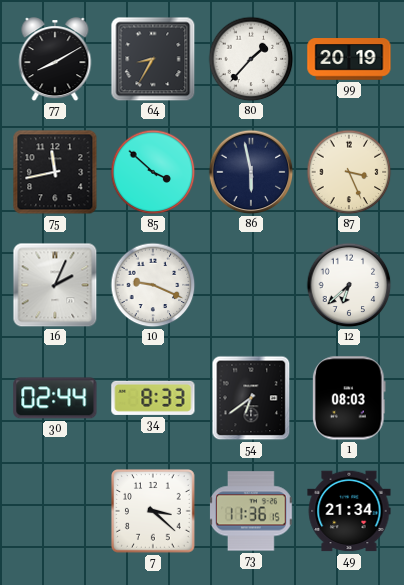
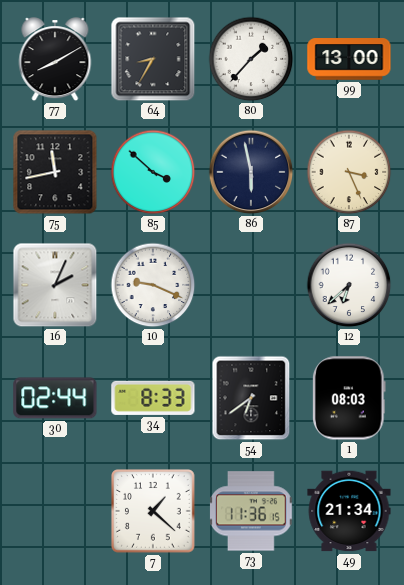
99: 20:19 -> 13:00 (349, 59)
7: 3:22 -> 1:22 (153, 511)
